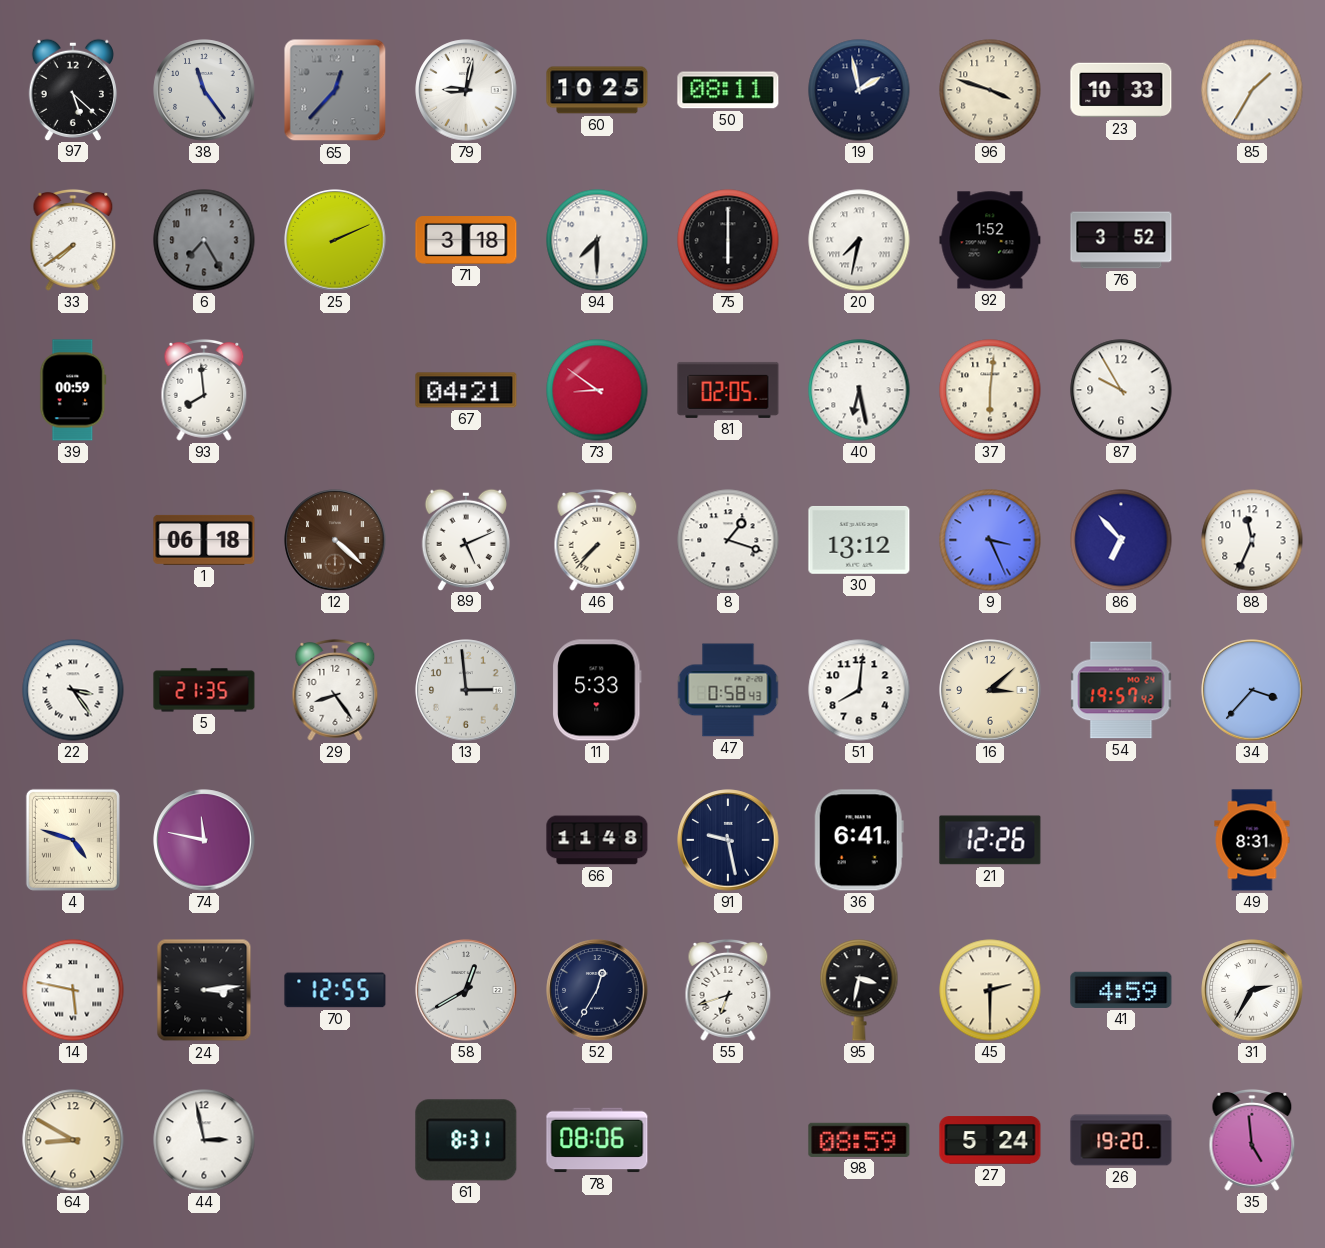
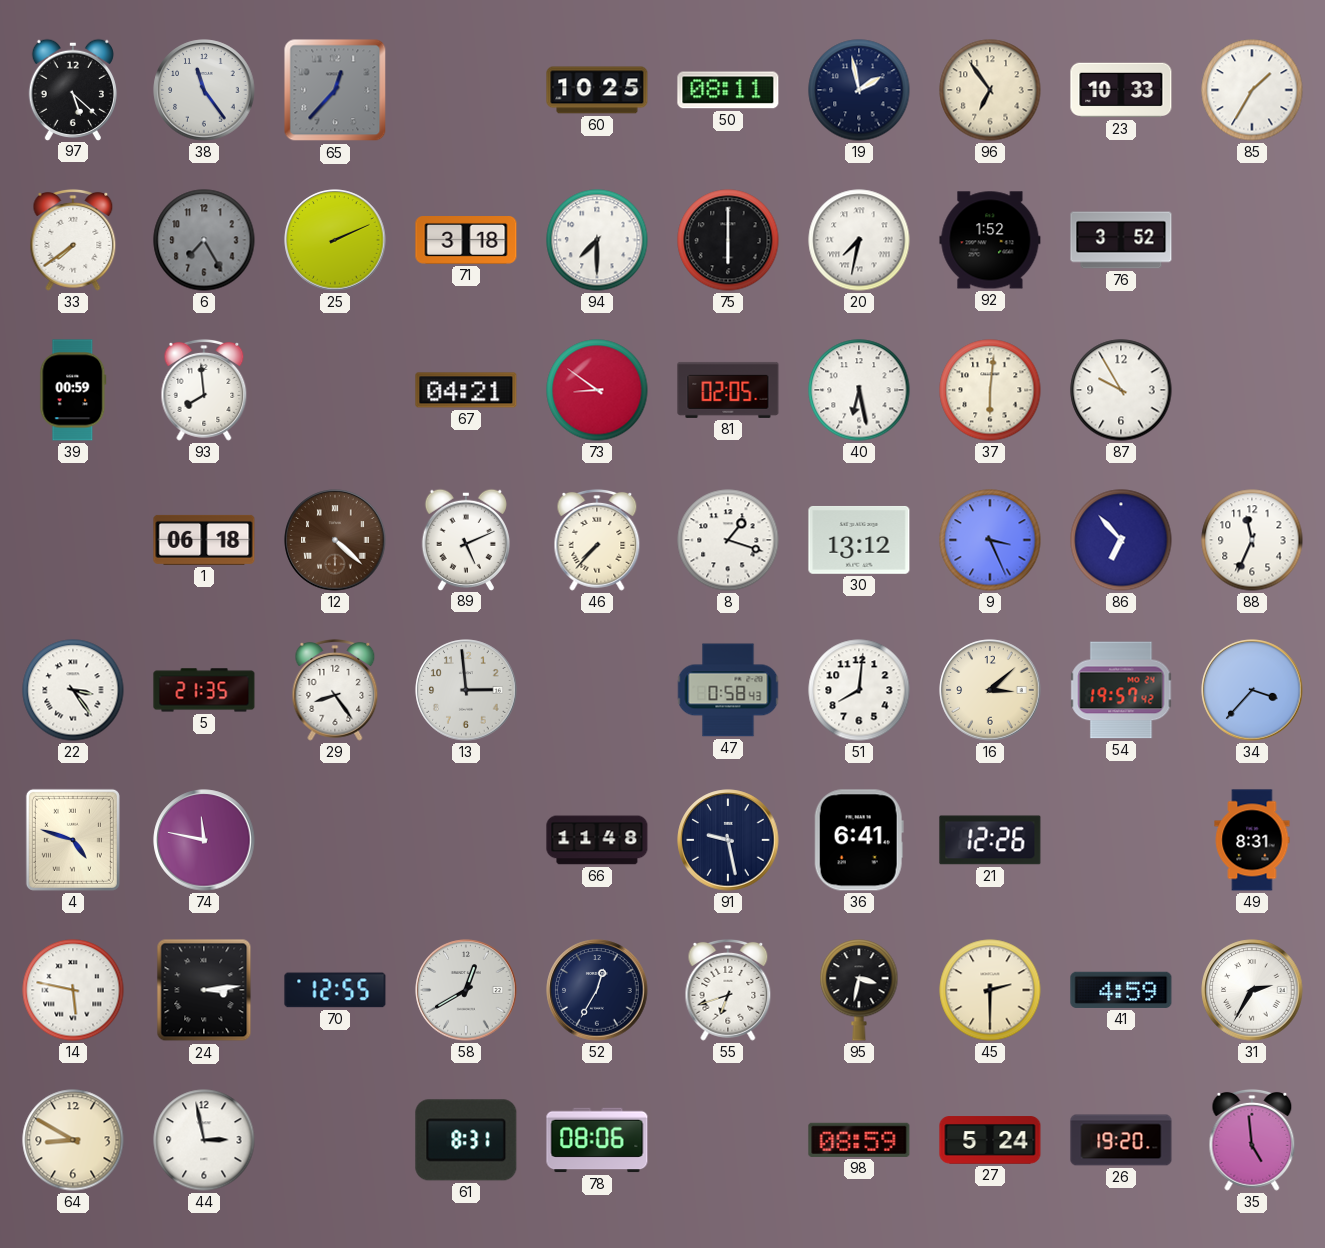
79: 9:02 -> none (466, 90)
96: 3:48 -> 6:54 (990, 90)
11: 5:33 -> none (597, 690)
